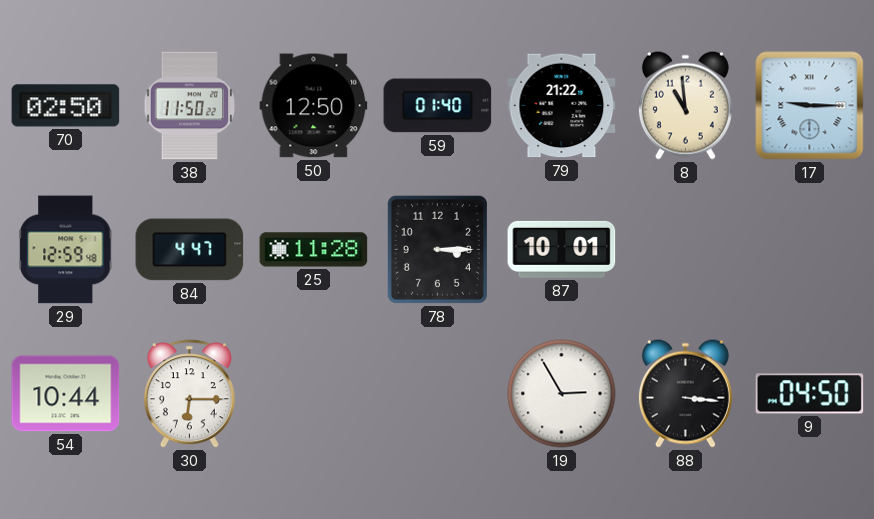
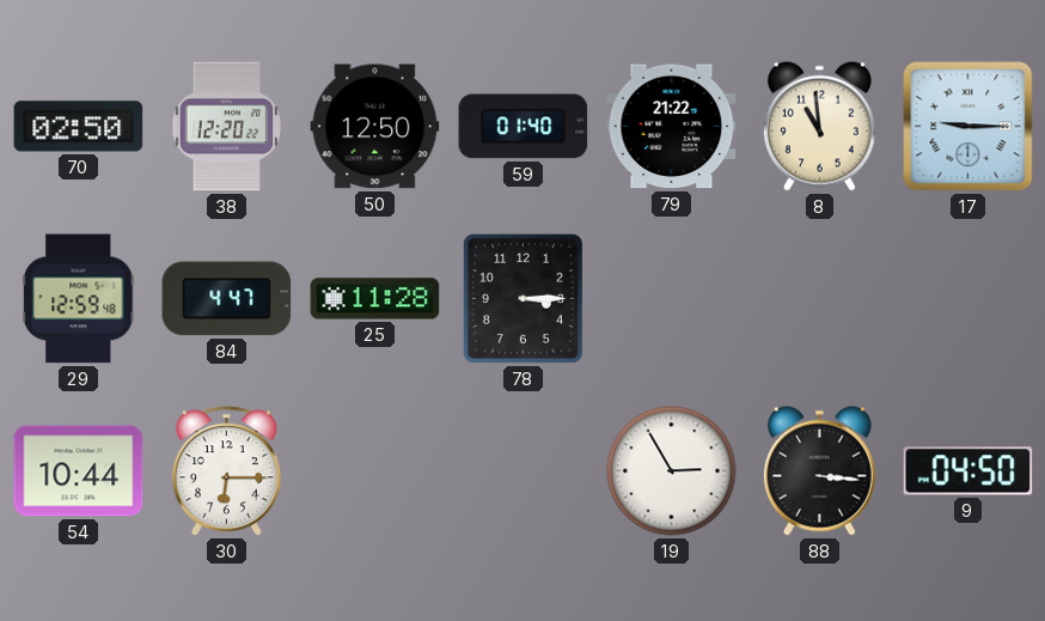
38: 11:50 -> 12:20 (227, 127)
87: 10:01 -> none (562, 249)
